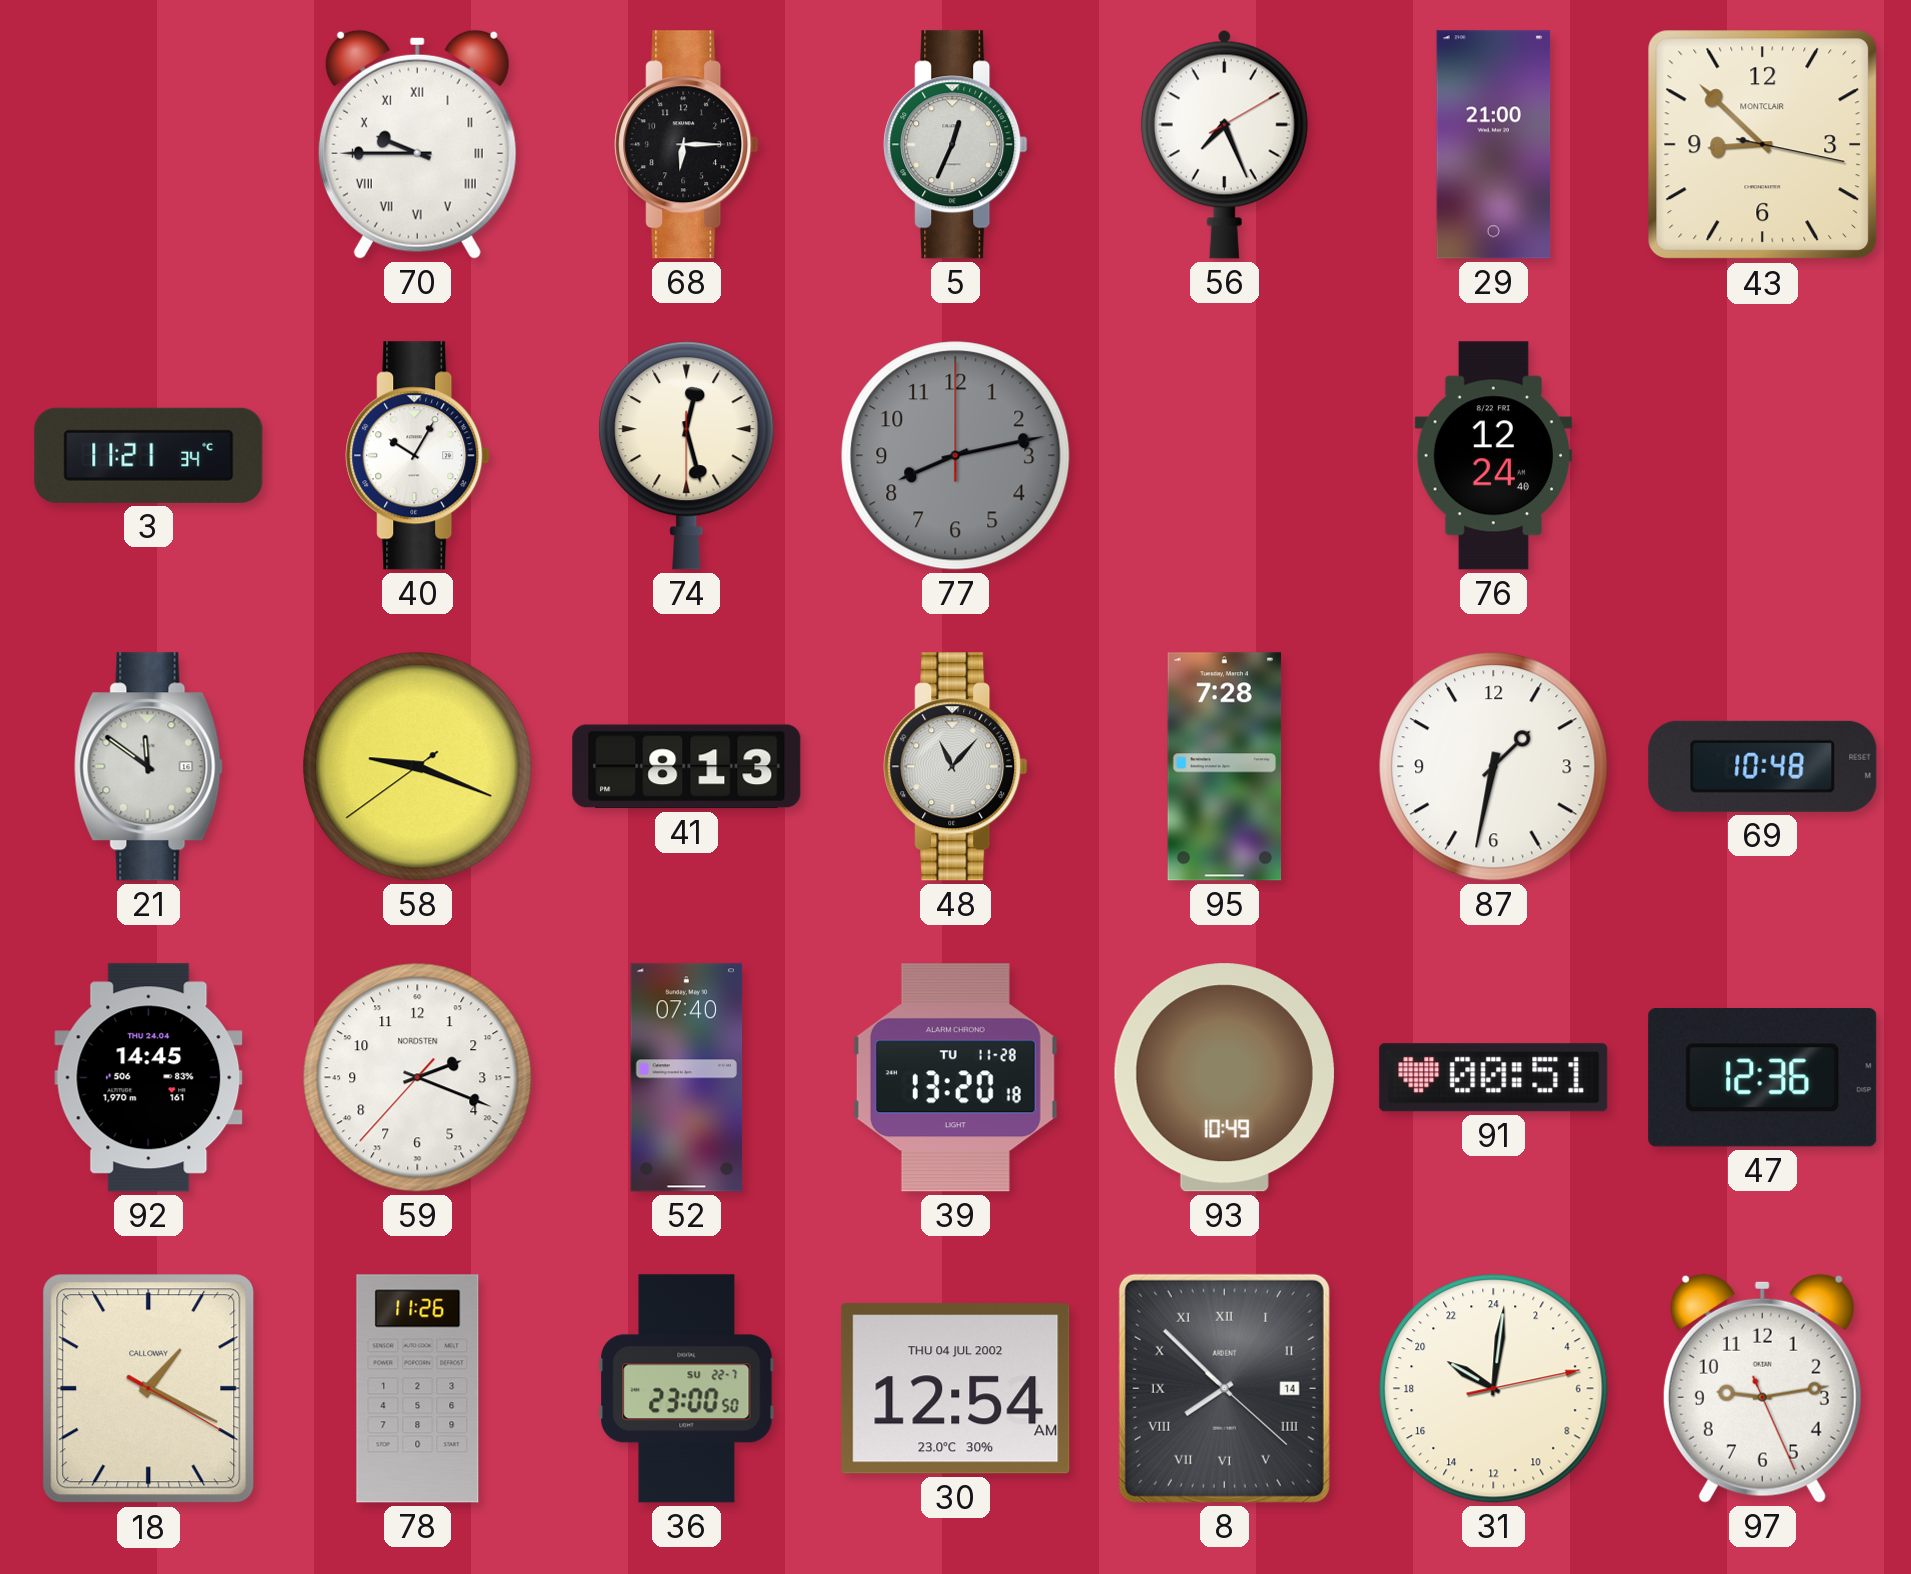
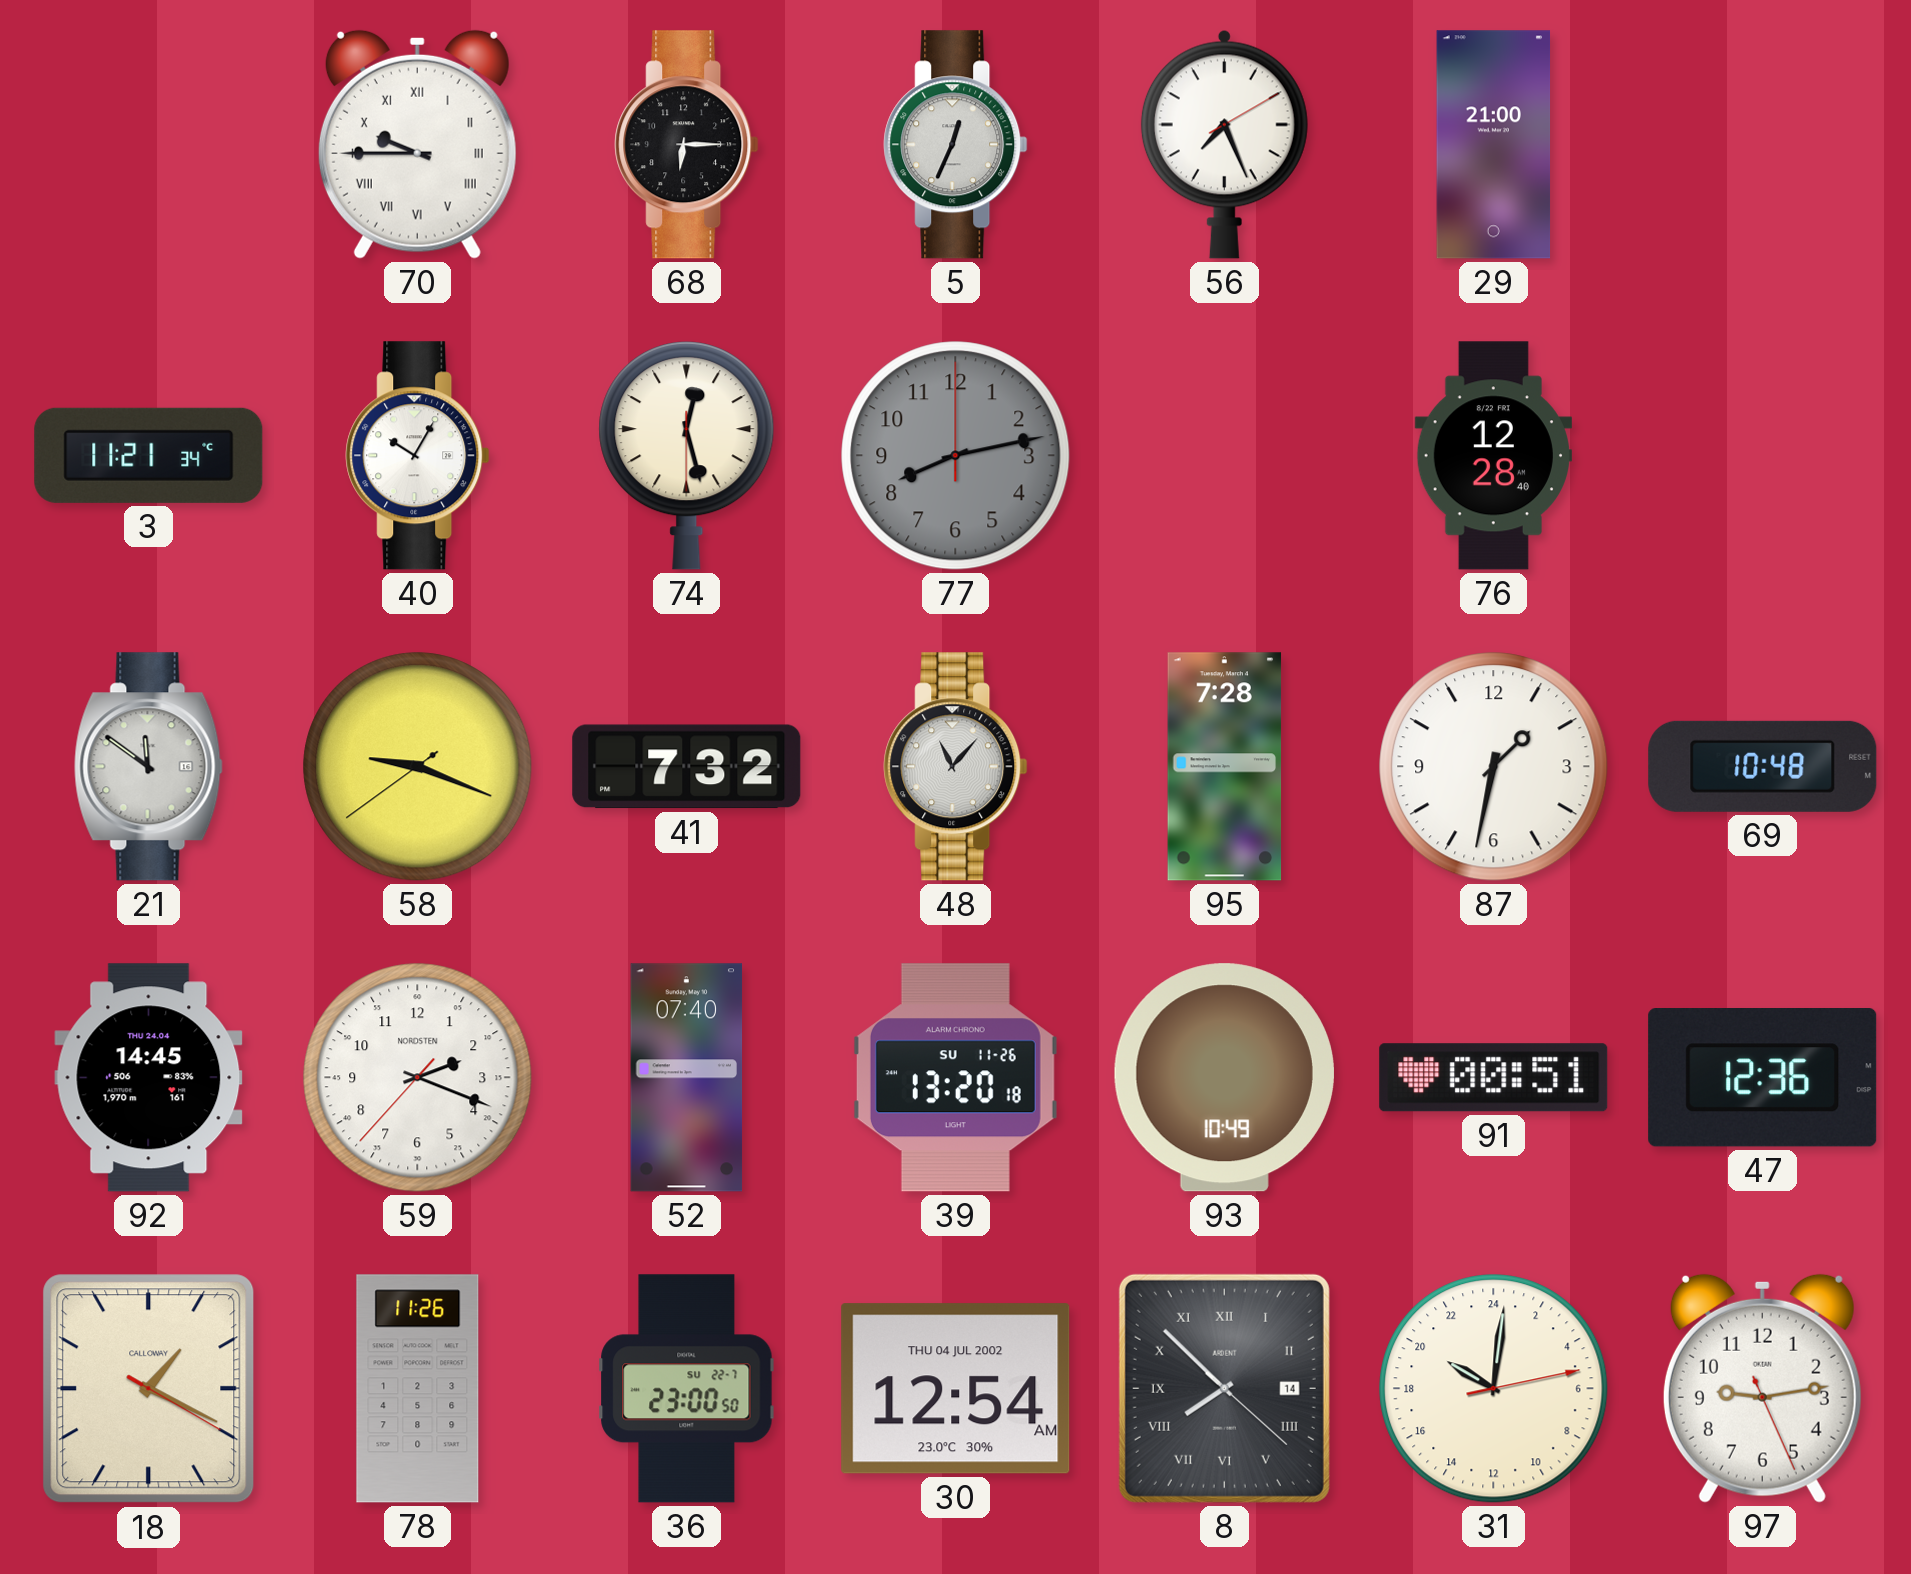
43: 8:52 -> none (1763, 145)
76: 12:24 -> 12:28 (1493, 456)
41: 8:13 -> 7:32 (687, 767)
39 date: TU 11-28 -> SU 11-26 (955, 1078)
